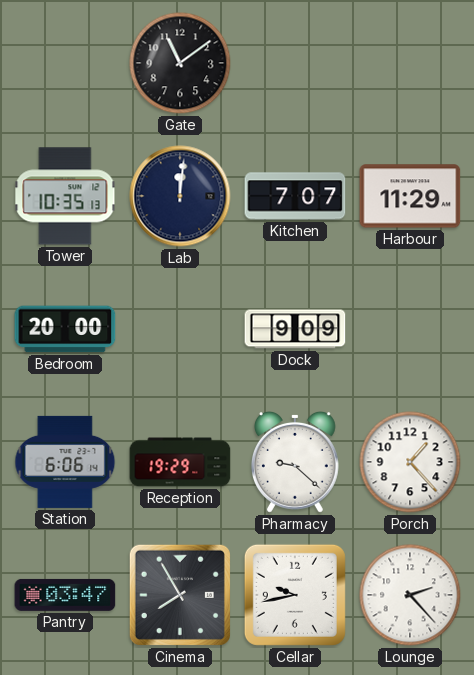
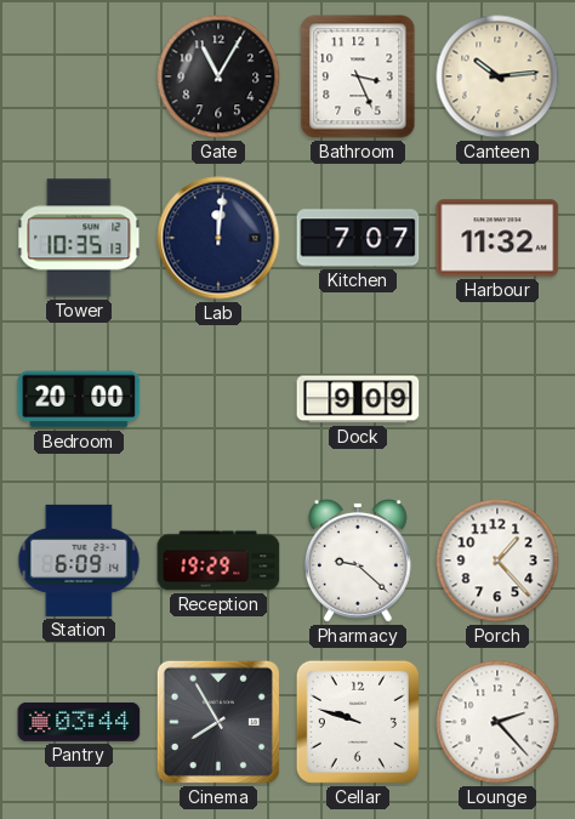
Gate: 11:09 -> 11:05 (218, 76)
Bathroom: none -> 3:26 (358, 76)
Canteen: none -> 10:14 (497, 76)
Harbour: 11:29 -> 11:32 (497, 238)
Station: 6:06 -> 6:09 (79, 561)
Pantry: 03:47 -> 03:44 (79, 722)
Cellar: 9:43 -> 9:48 (358, 722)
